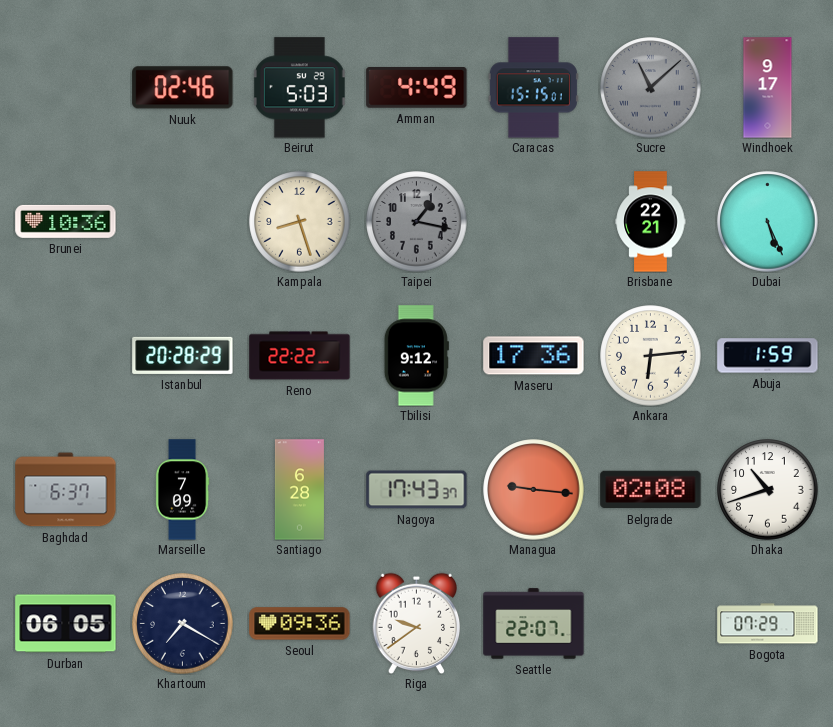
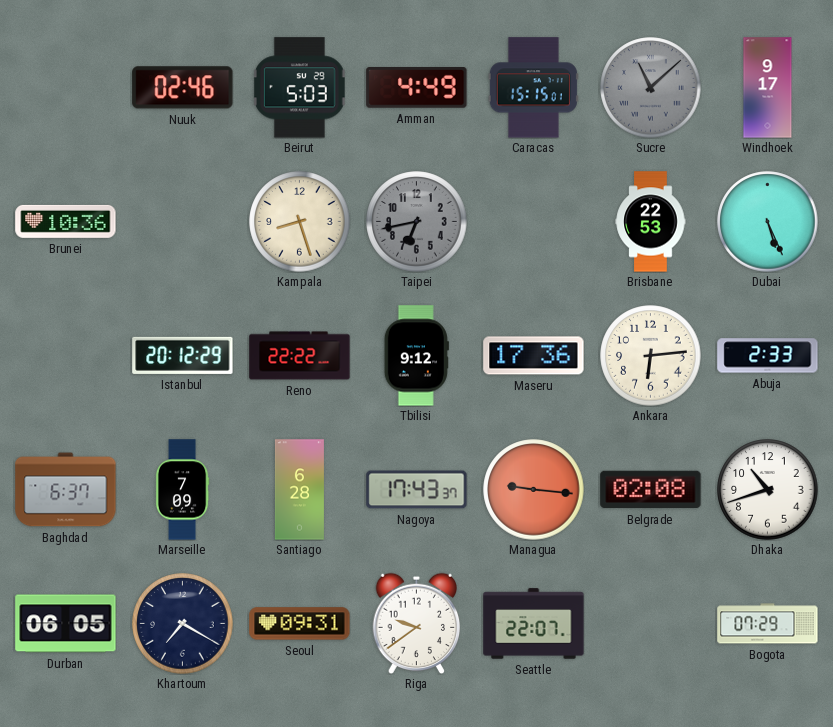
Taipei: 1:17 -> 6:43 (417, 222)
Brisbane: 22:21 -> 22:53 (651, 222)
Istanbul: 20:28 -> 20:12 (183, 355)
Abuja: 1:59 -> 2:33 (768, 356)
Seoul: 09:36 -> 09:31 (300, 624)
